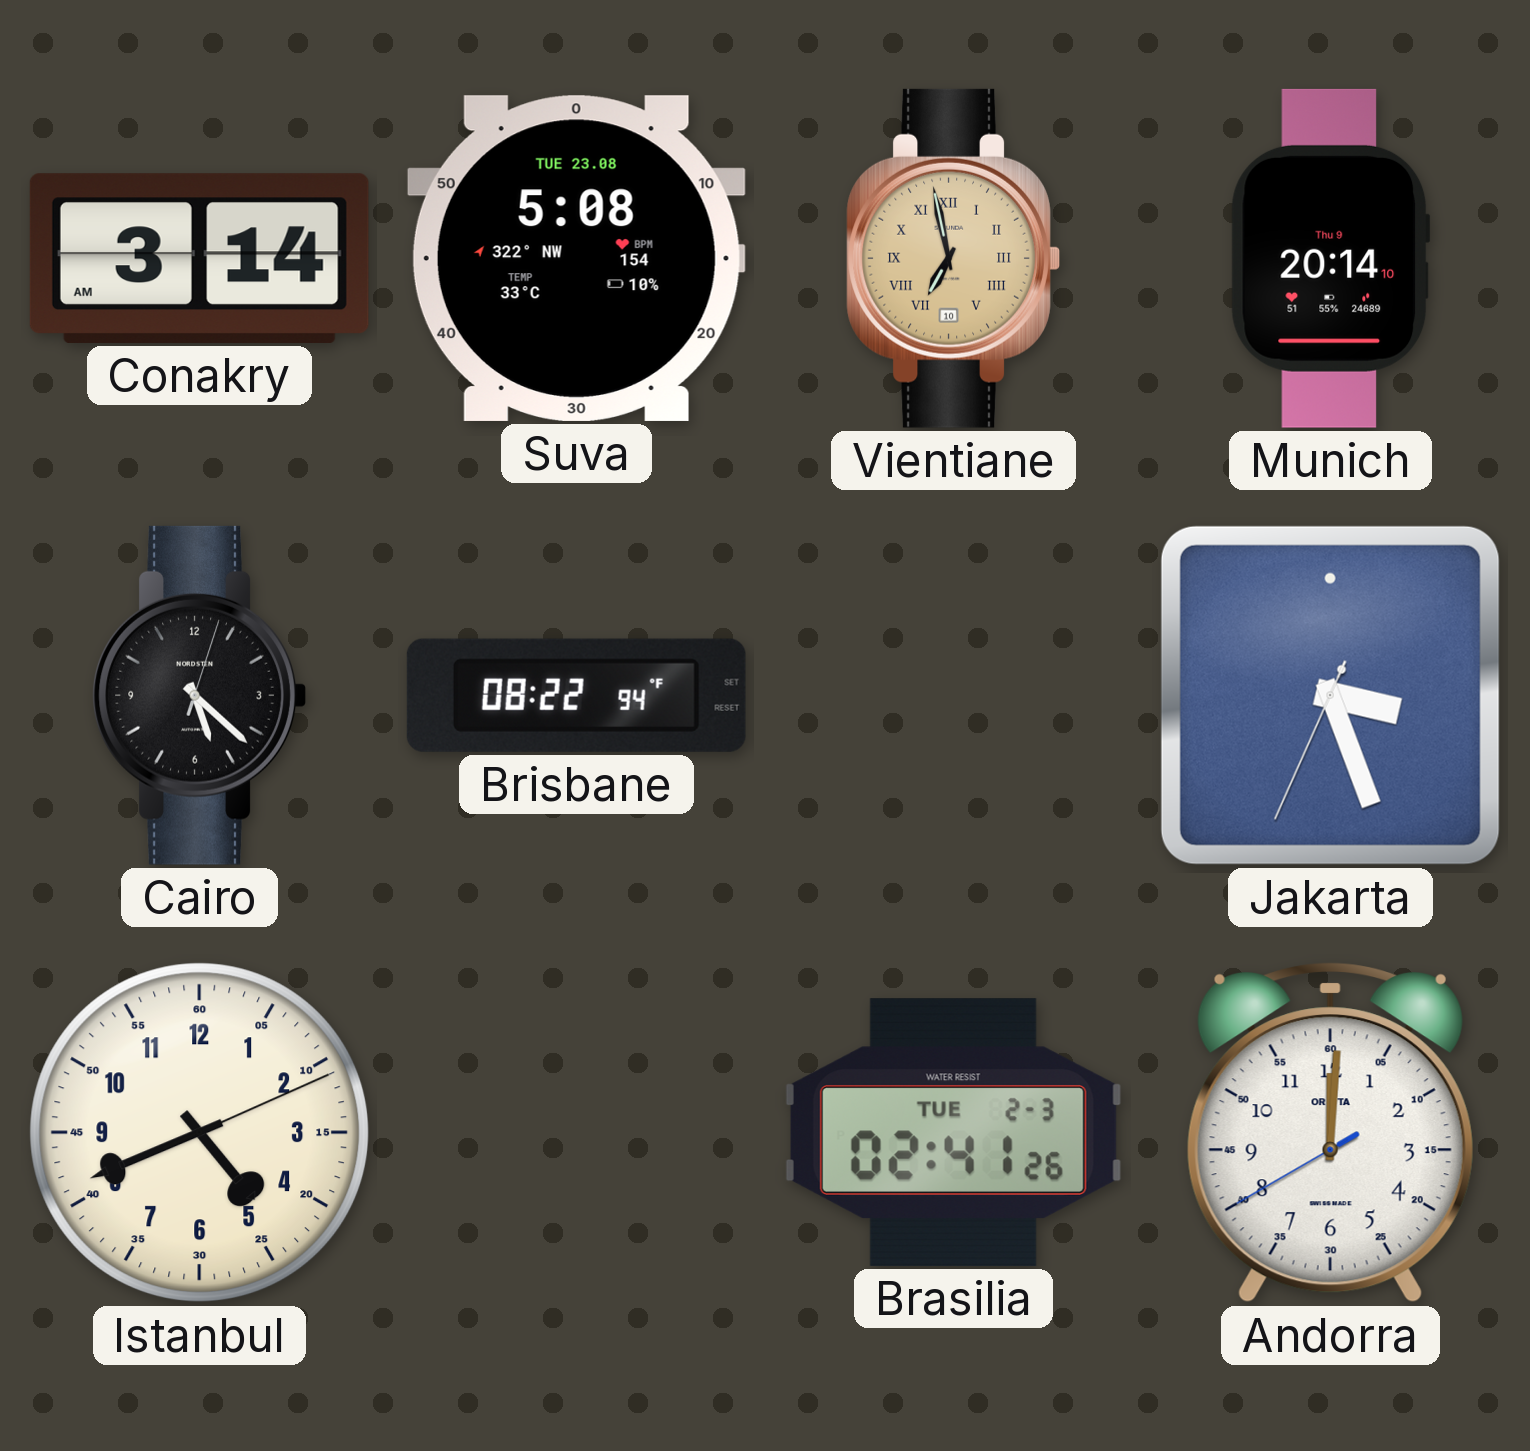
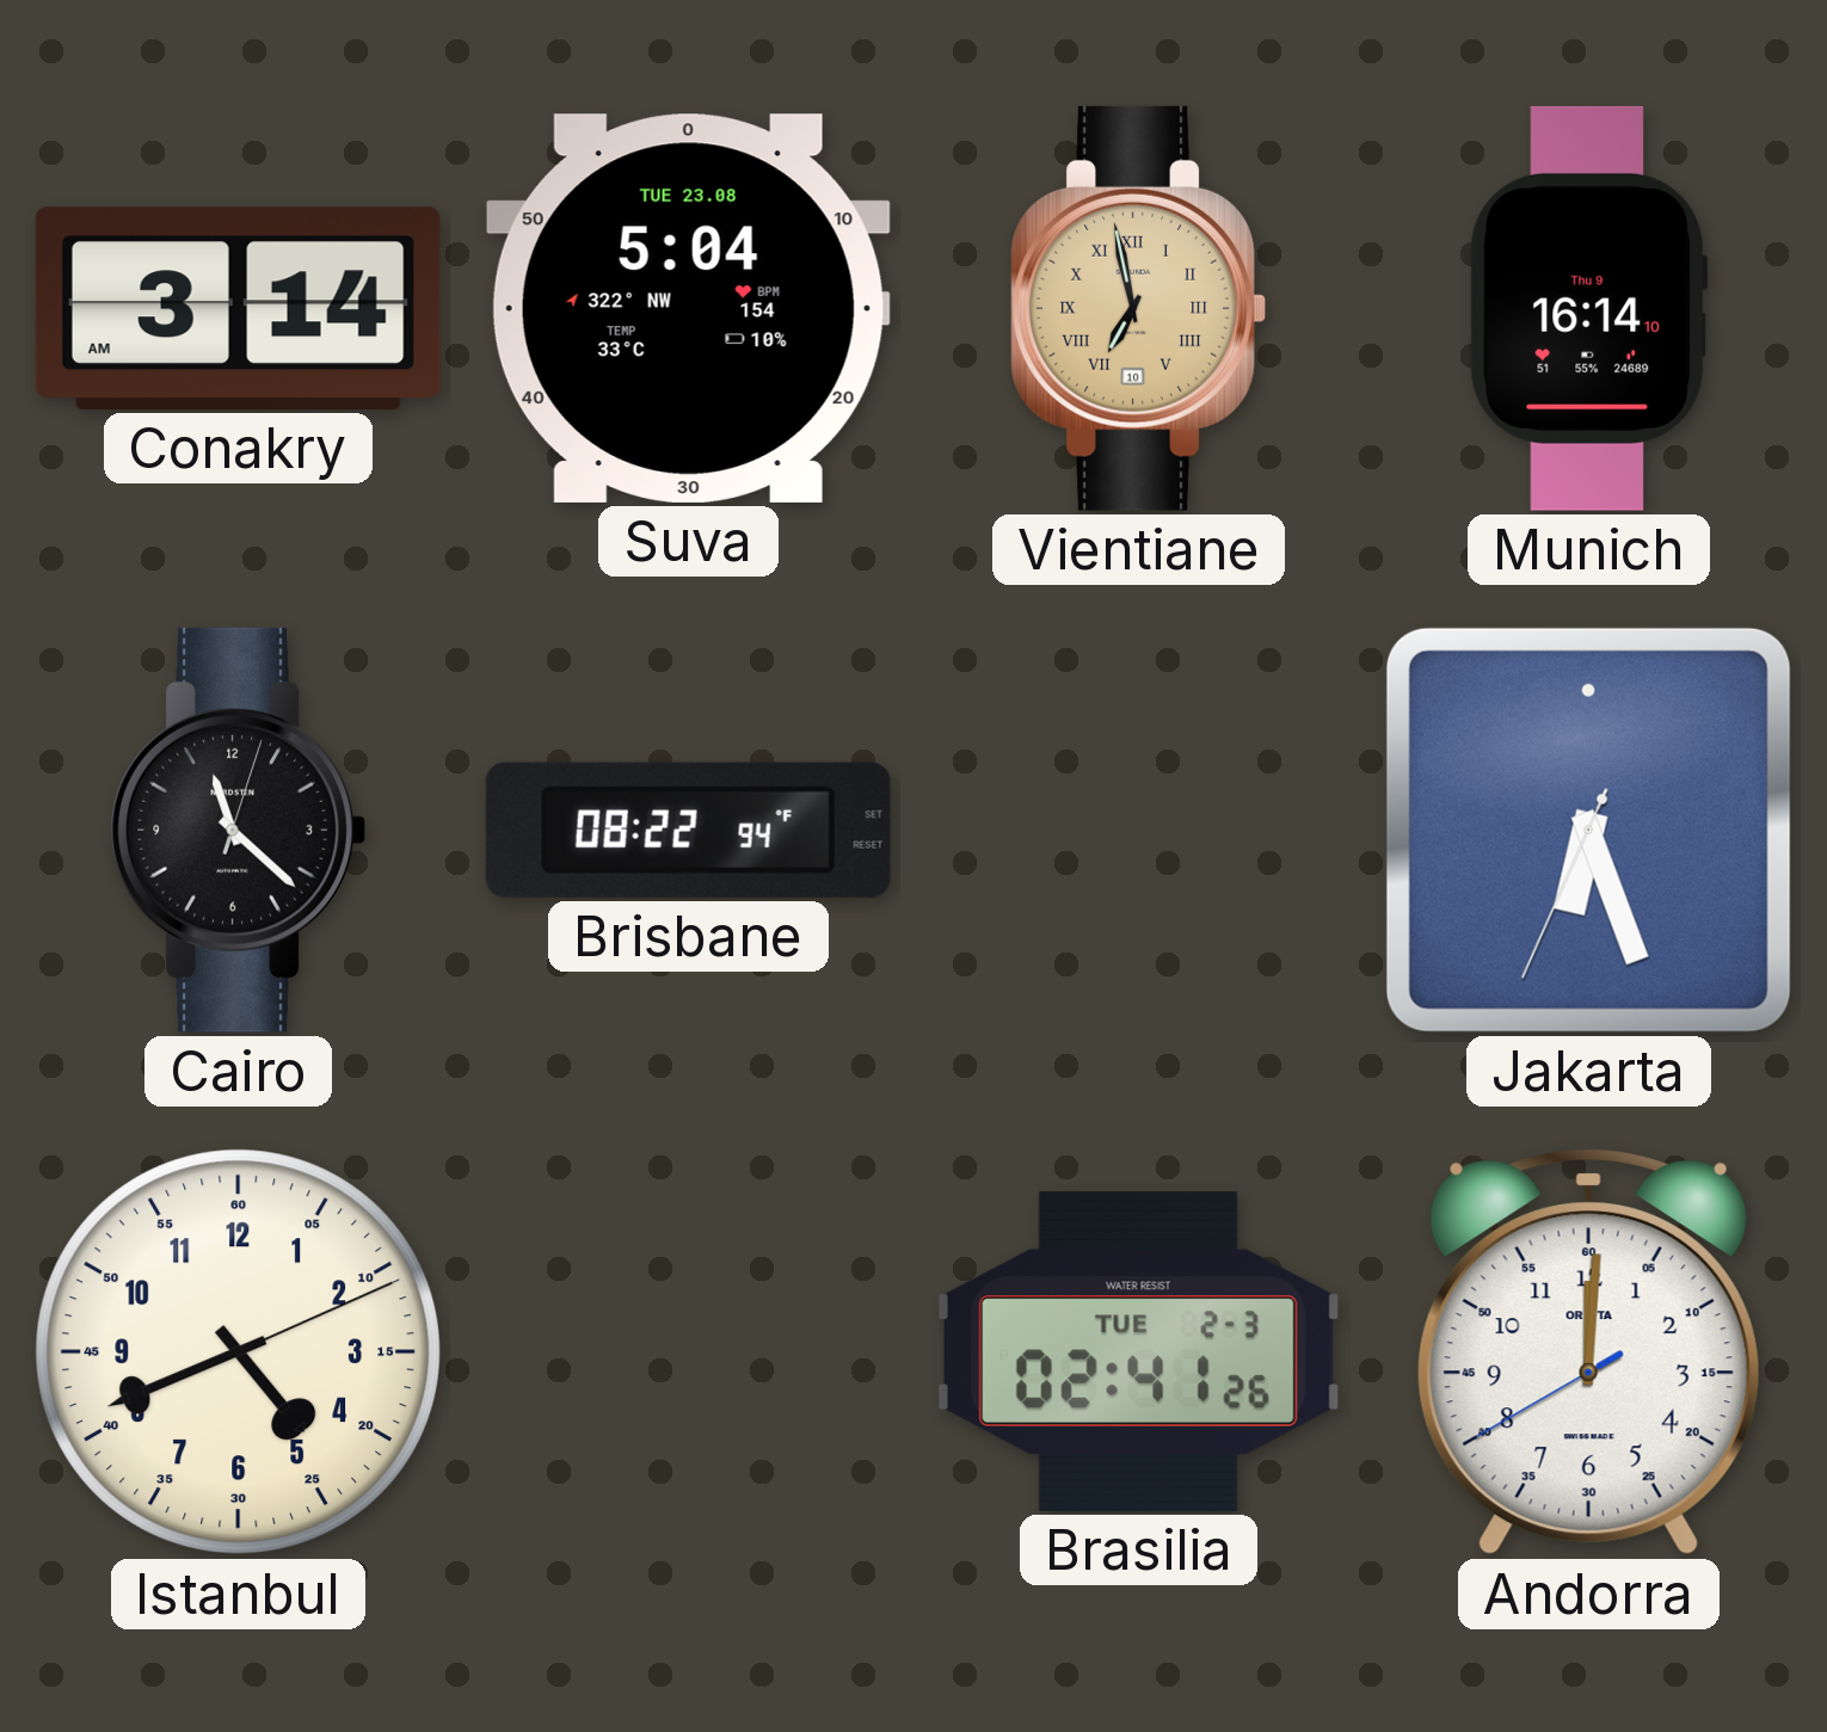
Suva: 5:08 -> 5:04 (688, 308)
Munich: 20:14 -> 16:14 (1588, 308)
Cairo: 5:22 -> 11:22 (238, 830)
Jakarta: 3:26 -> 6:26 (1588, 830)
